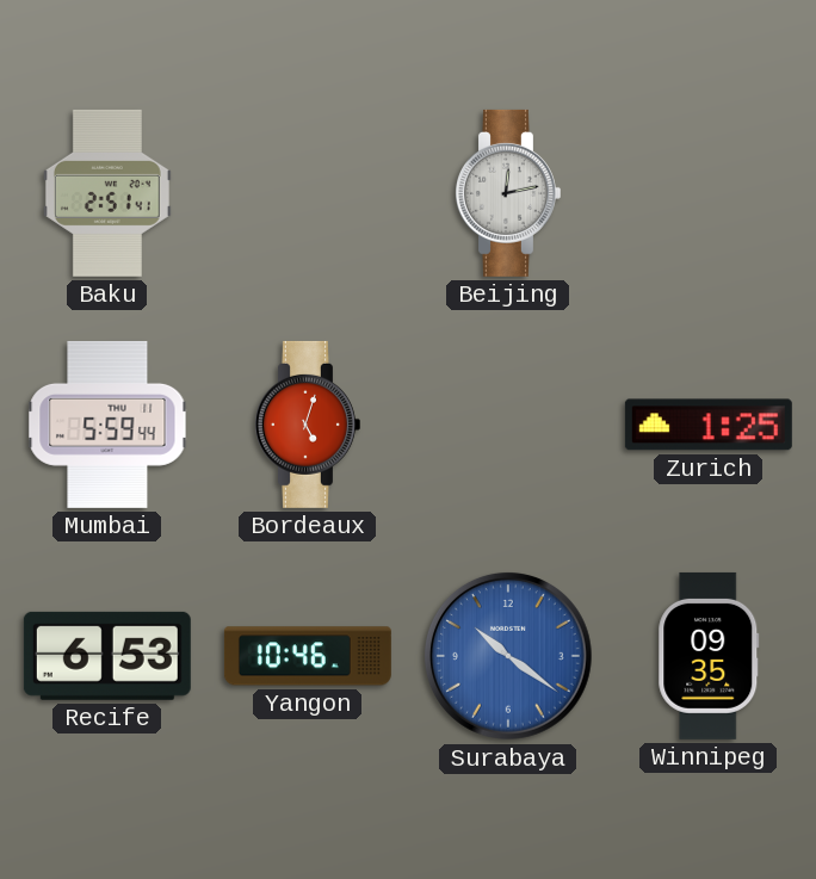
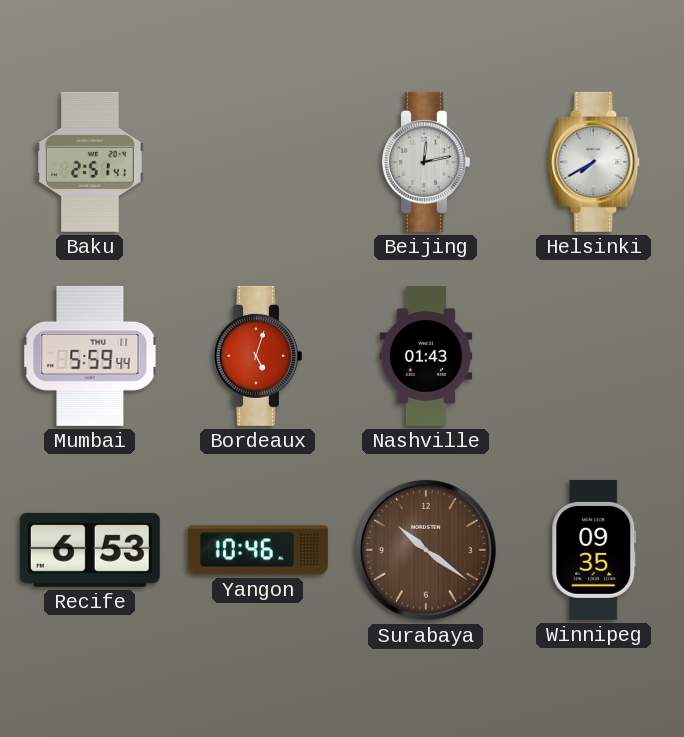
Helsinki: none -> 7:40 (594, 162)
Nashville: none -> 01:43 (426, 356)
Zurich: 1:25 -> none (709, 425)
Surabaya dial: blue -> brown (426, 550)
